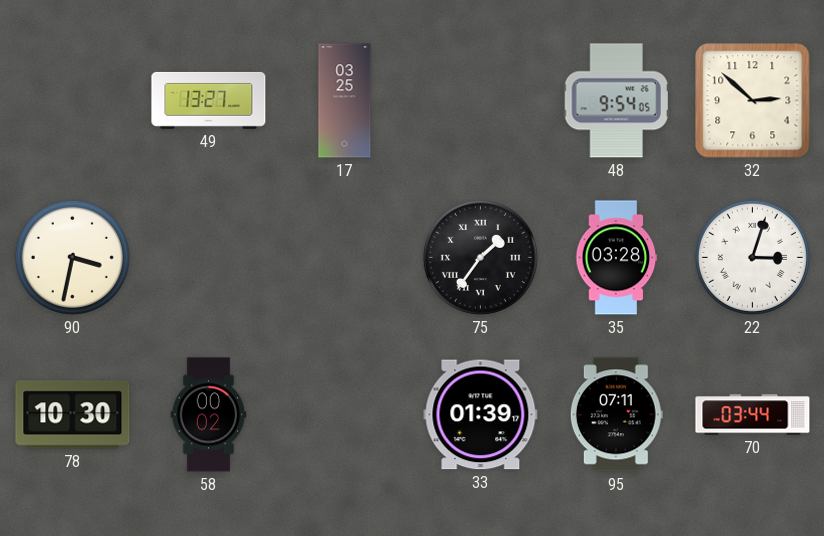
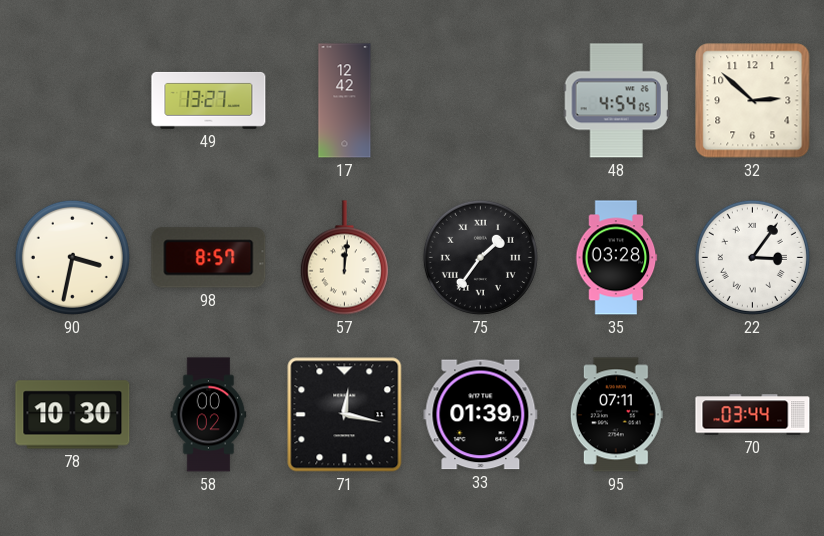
17: 03:25 -> 12:42 (345, 101)
48: 9:54 -> 4:54 (616, 101)
98: none -> 8:57 (209, 258)
57: none -> 12:01 (344, 258)
22: 3:03 -> 3:06 (752, 257)
71: none -> 12:17 (345, 415)
